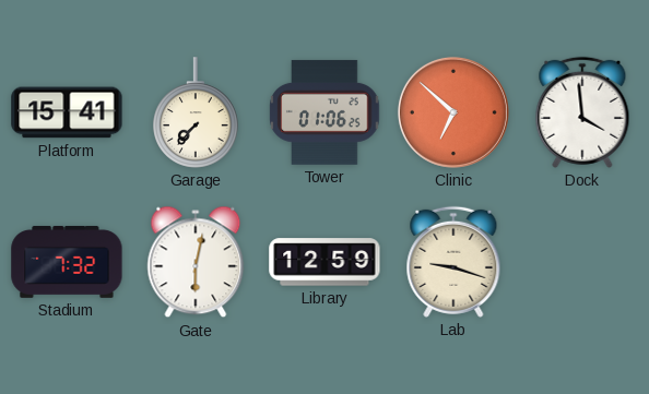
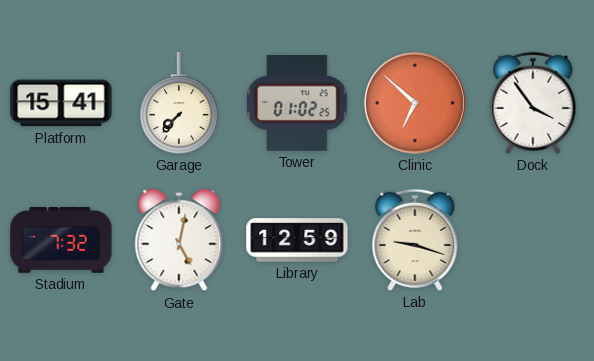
Tower: 01:06 -> 01:02 (297, 103)
Dock: 3:59 -> 3:54 (533, 103)
Gate: 6:02 -> 5:02 (179, 240)
